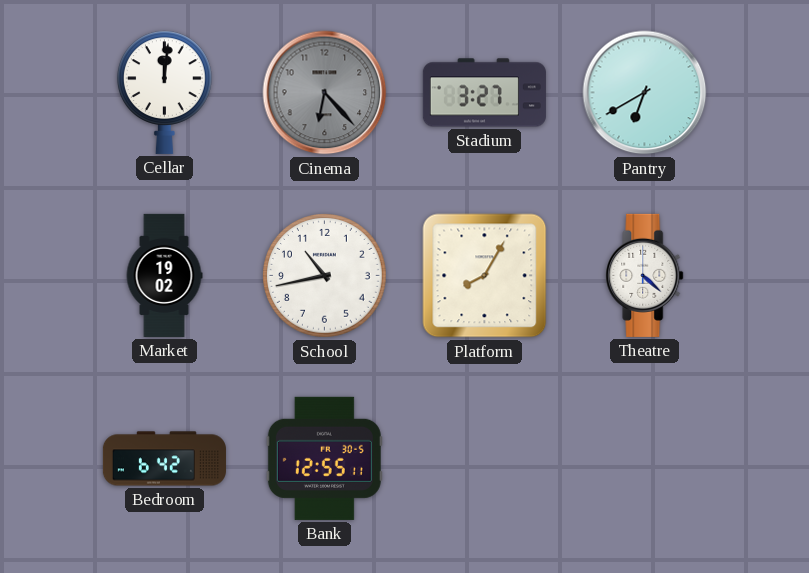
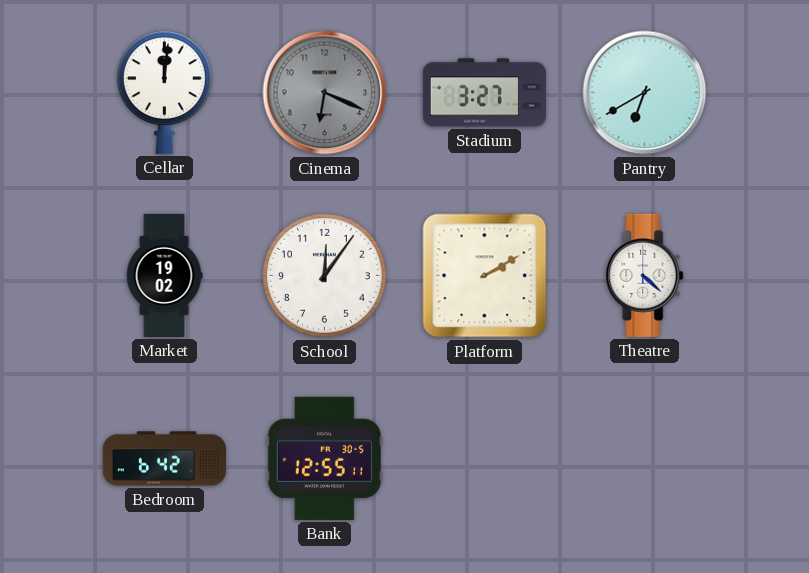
Cinema: 6:23 -> 6:19 (325, 93)
School: 10:43 -> 12:06 (325, 276)
Platform: 8:05 -> 2:10 (485, 276)
